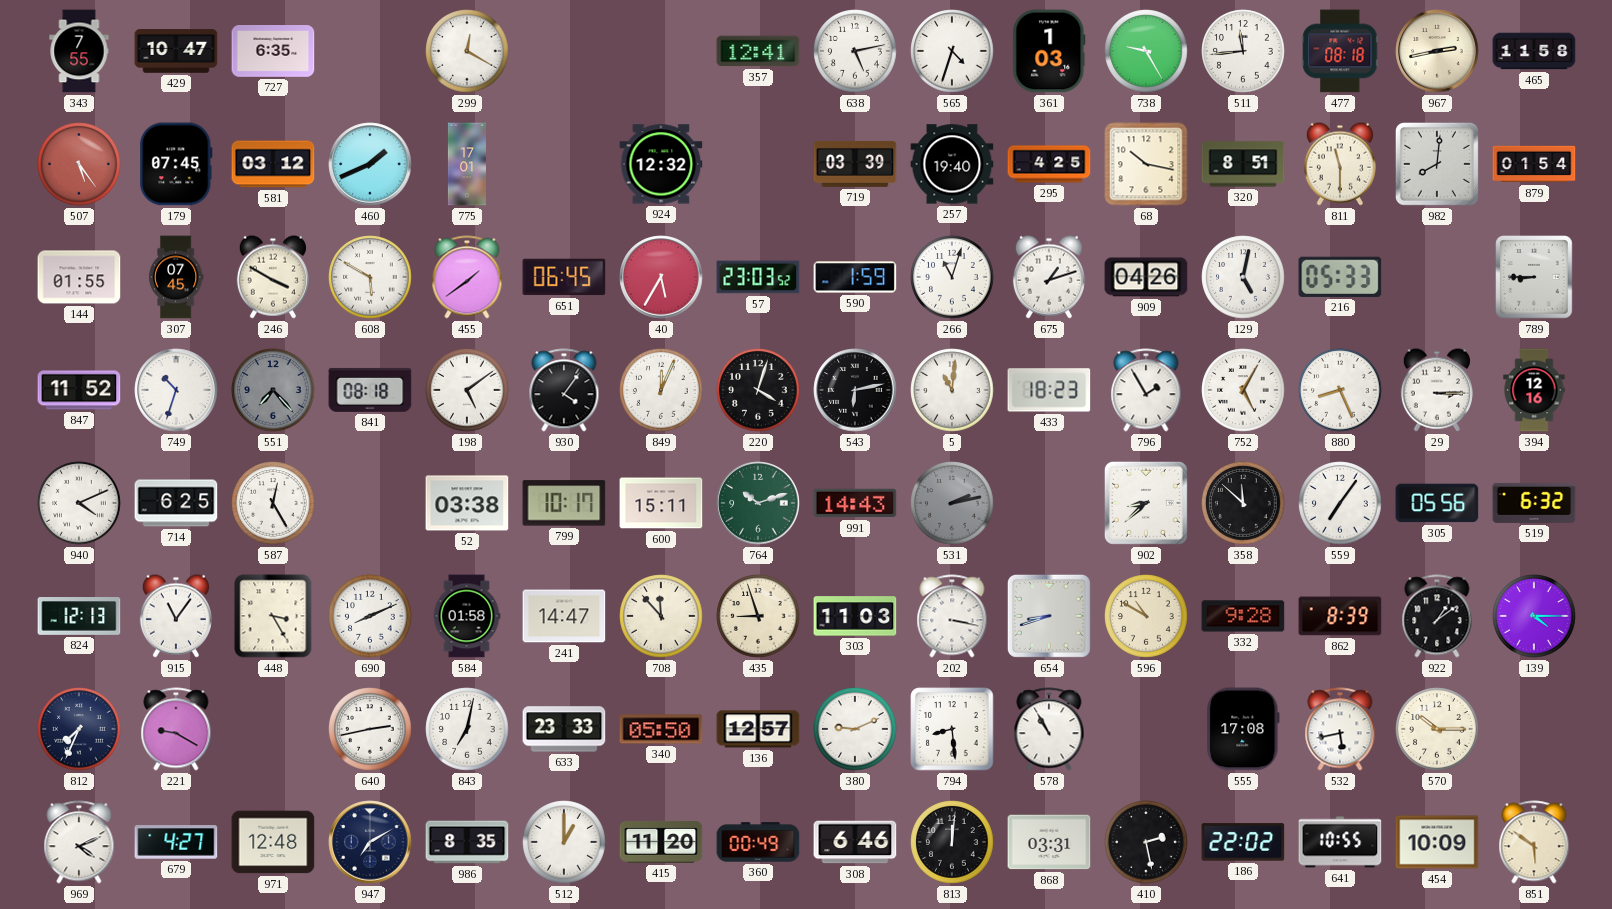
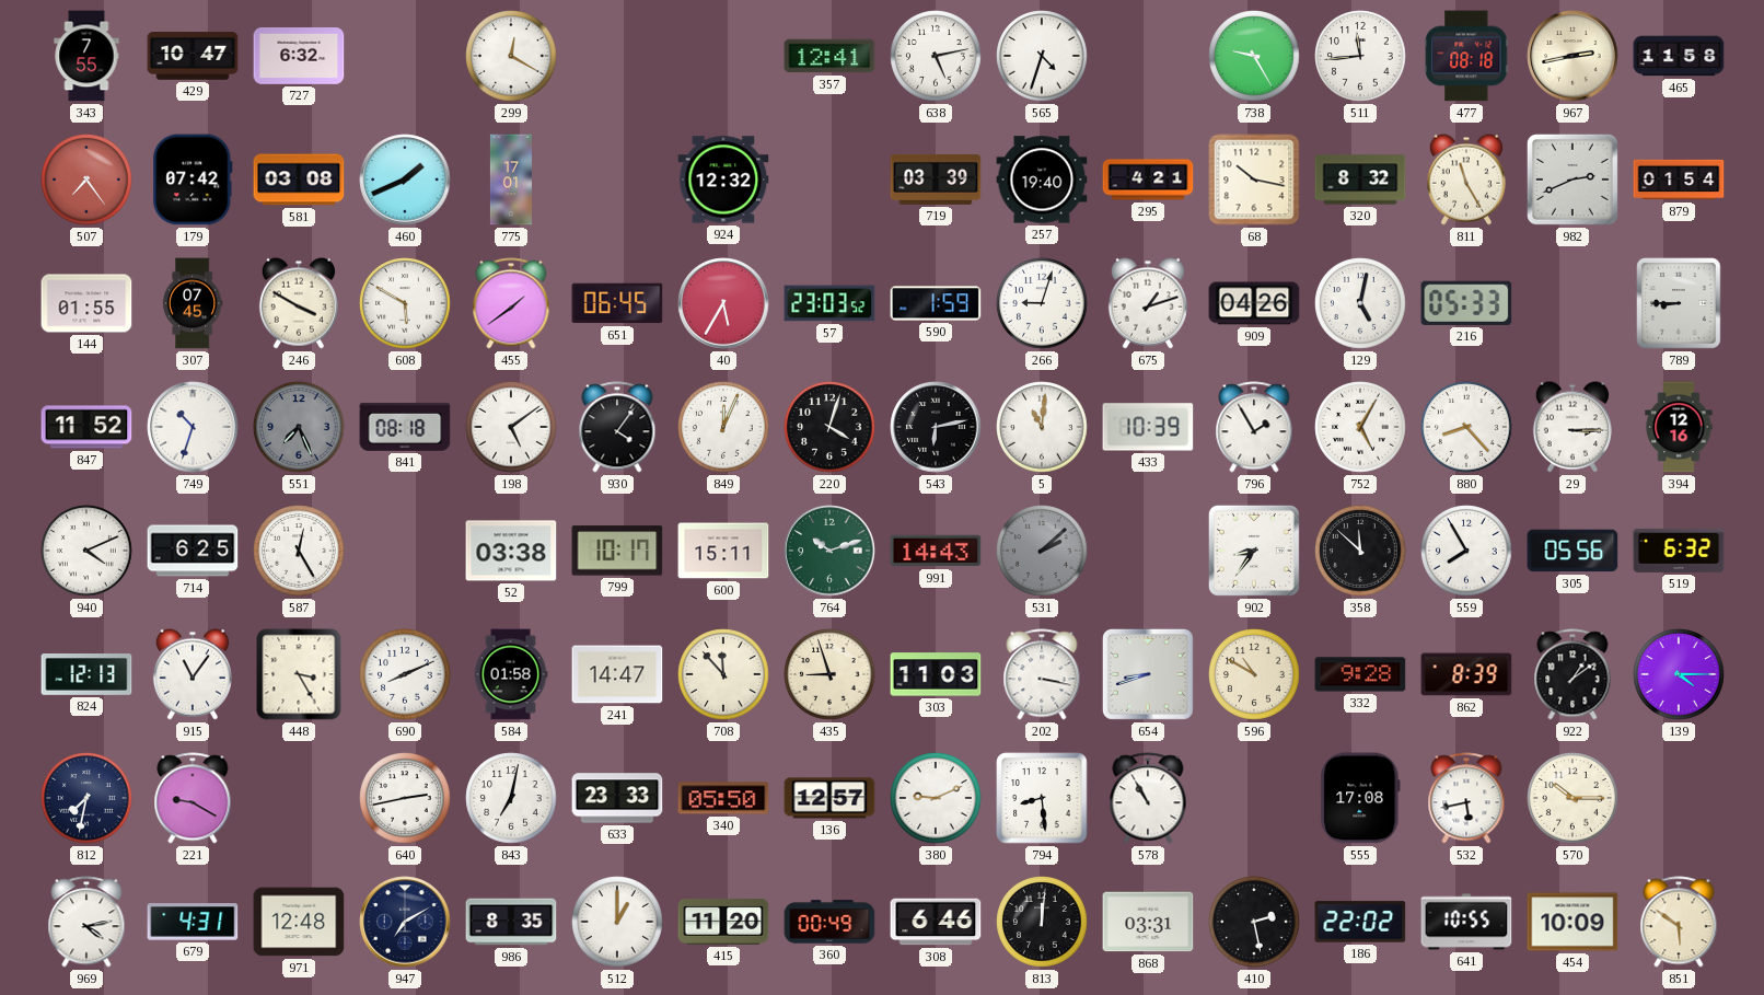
727: 6:35 -> 6:32 (299, 57)
361: 1:03 -> none (1049, 51)
507: 5:24 -> 7:24 (86, 180)
179: 07:45 -> 07:42 (193, 180)
581: 03:12 -> 03:08 (299, 180)
295: 4:25 -> 4:21 (1148, 180)
320: 8:51 -> 8:32 (1360, 180)
811: 11:30 -> 11:25 (1466, 180)
982: 8:01 -> 2:41 (1572, 180)
266: 11:03 -> 9:03 (1042, 303)
551: 7:23 -> 7:26 (299, 427)
433: 18:23 -> 10:39 (1148, 427)
880: 8:26 -> 8:23 (1466, 427)
531: 2:13 -> 2:08 (1042, 551)
902: 8:38 -> 8:36 (1254, 551)
559: 7:06 -> 7:55 (1466, 551)
812: 7:34 -> 7:32 (86, 798)
969: 4:11 -> 4:13 (86, 922)
679: 4:27 -> 4:31 (193, 922)
